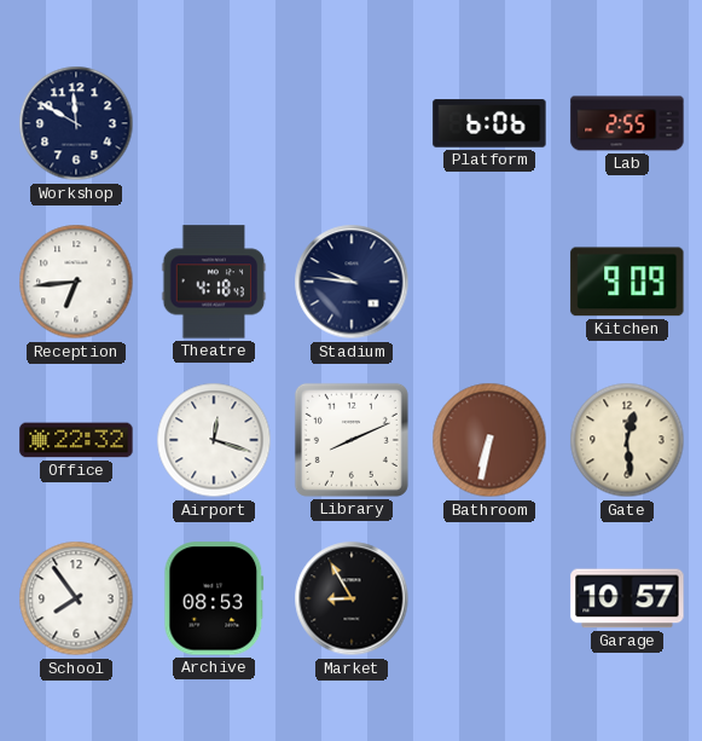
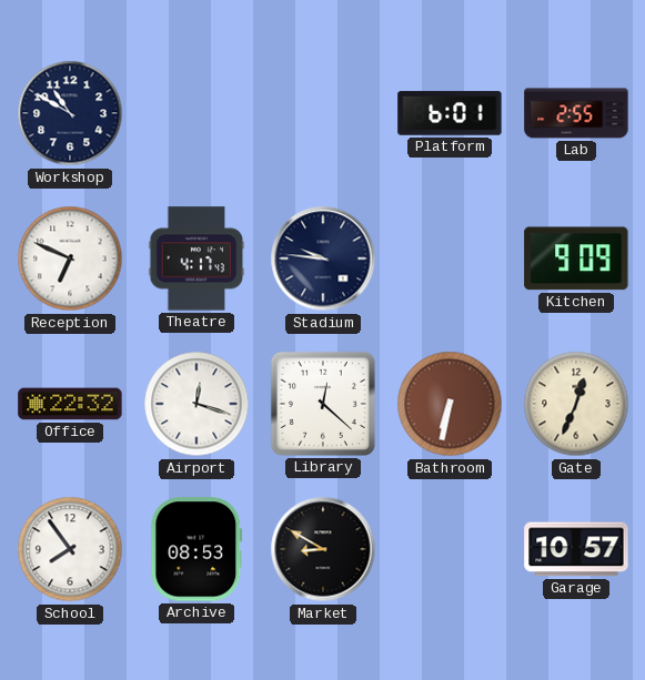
Workshop: 11:50 -> 10:50 (70, 113)
Platform: 6:06 -> 6:01 (450, 113)
Reception: 6:44 -> 6:49 (70, 258)
Theatre: 4:18 -> 4:17 (196, 258)
Library: 8:11 -> 12:22 (323, 404)
Gate: 12:29 -> 12:34 (576, 404)
Market: 8:55 -> 8:50 (323, 549)
